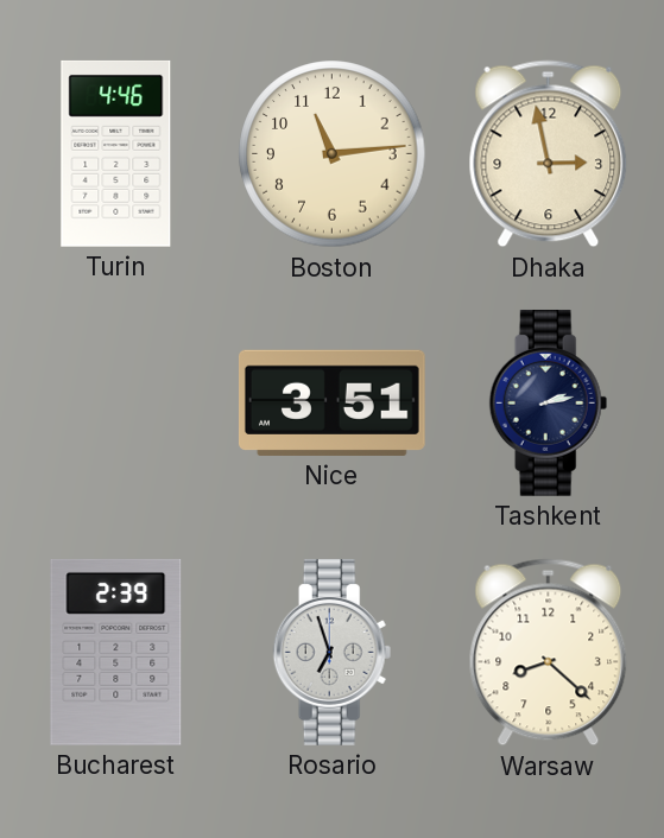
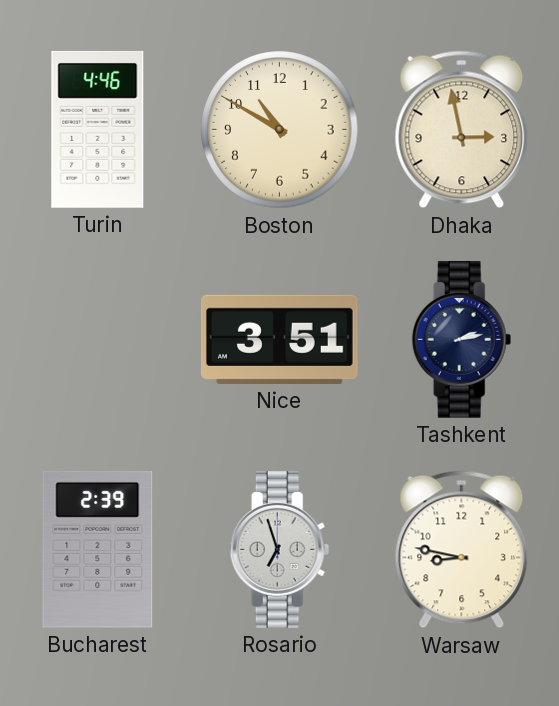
Boston: 11:14 -> 10:50 (280, 130)
Warsaw: 8:22 -> 8:47 (462, 550)
